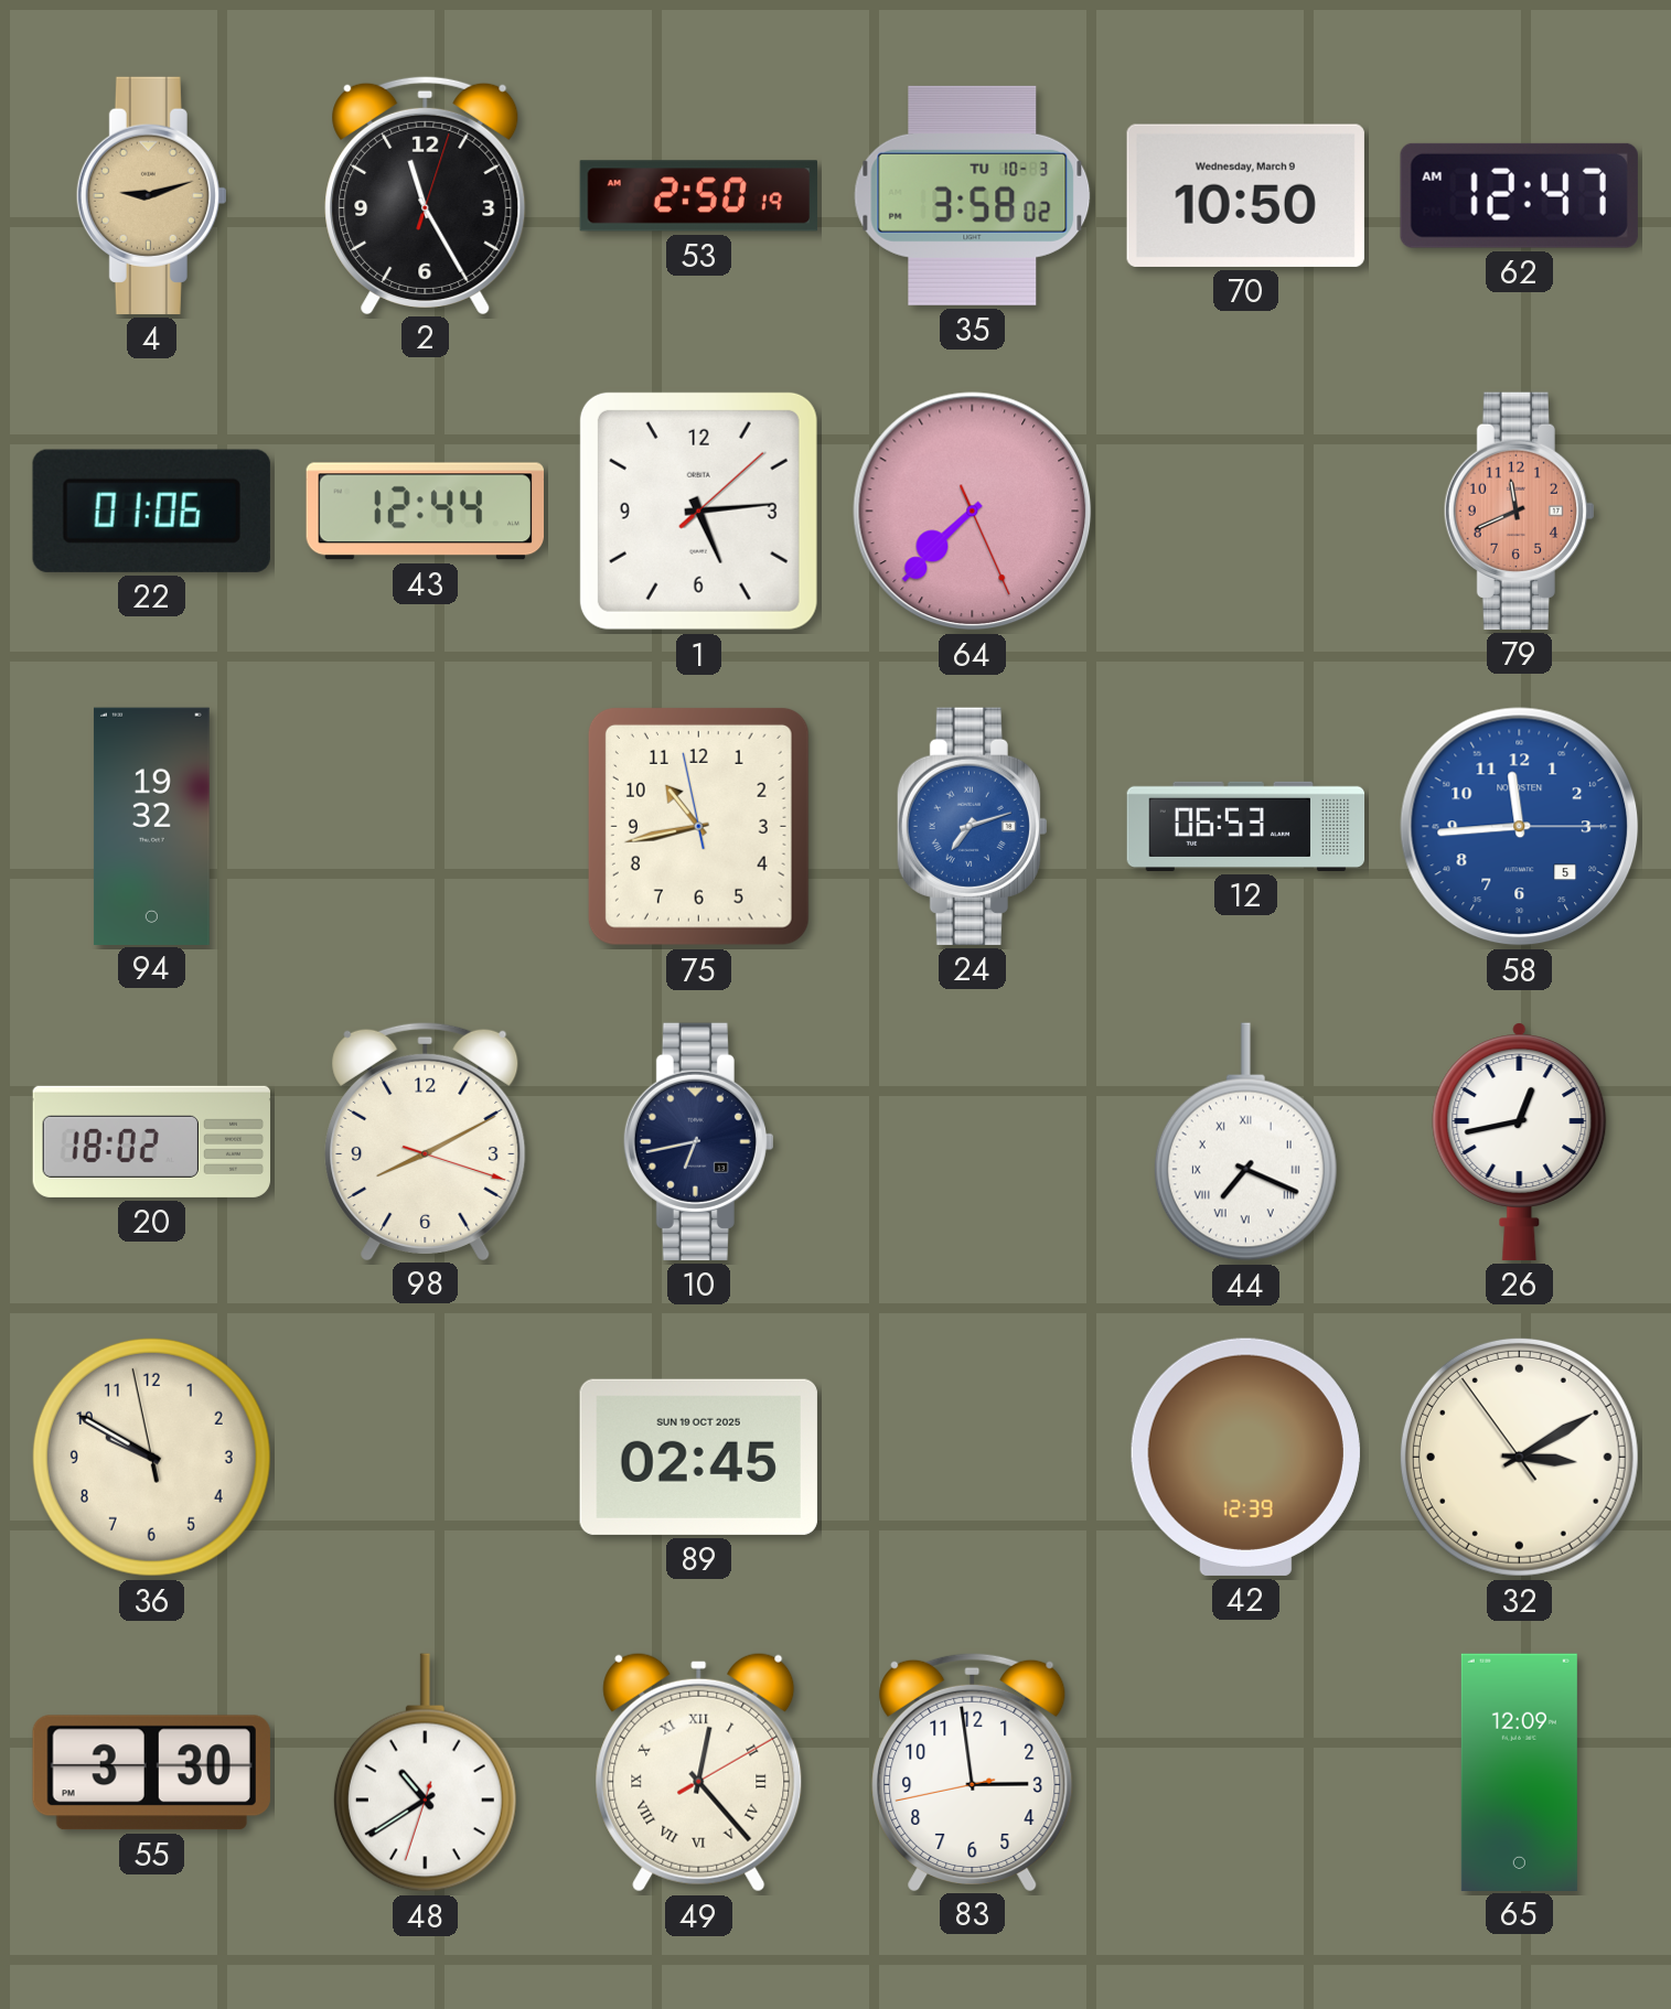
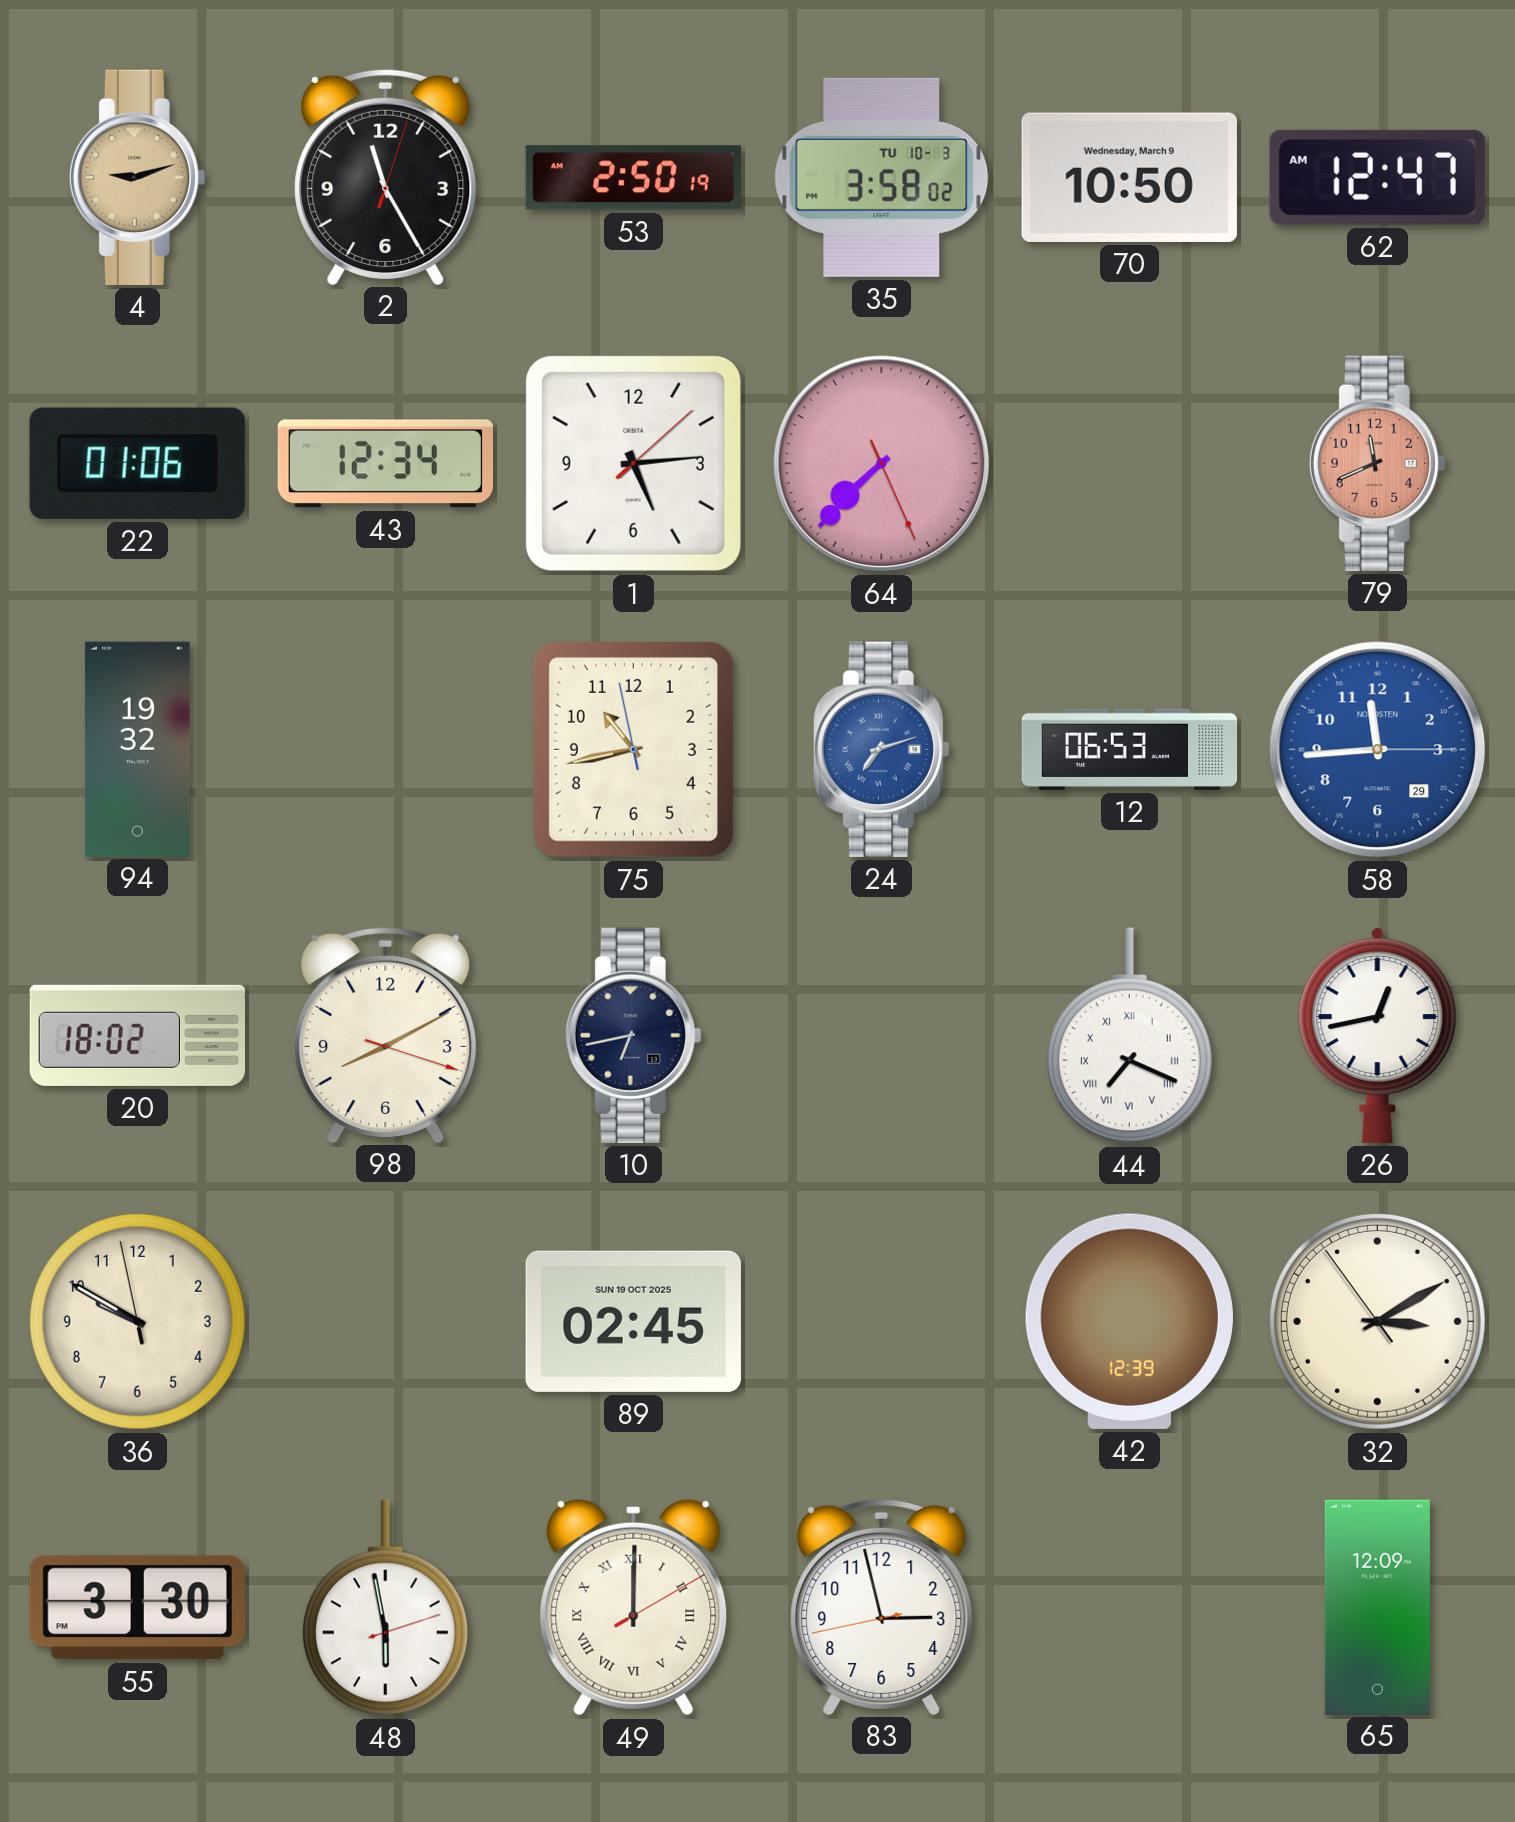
43: 12:44 -> 12:34 (385, 464)
58 date: 5 -> 29 (1378, 750)
48: 10:39 -> 5:58 (385, 1608)
49: 12:23 -> 12:00 (634, 1607)
83: 2:58 -> 2:57 (882, 1606)
